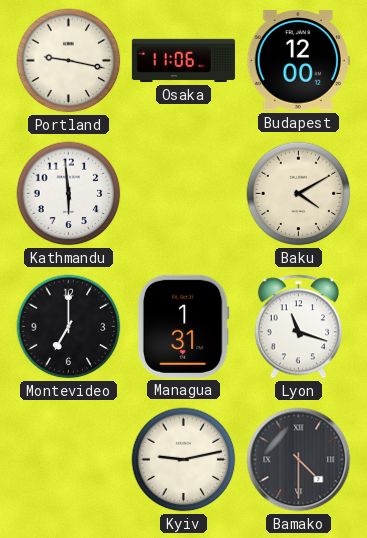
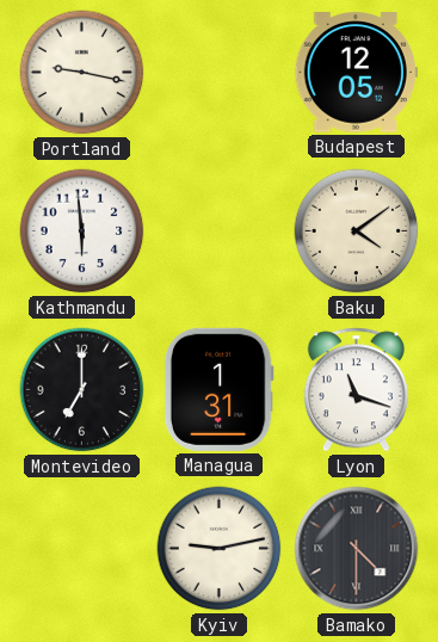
Osaka: 11:06 -> none (183, 61)
Budapest: 12:00 -> 12:05 (356, 73)
Baku: 4:10 -> 4:09 (357, 232)
